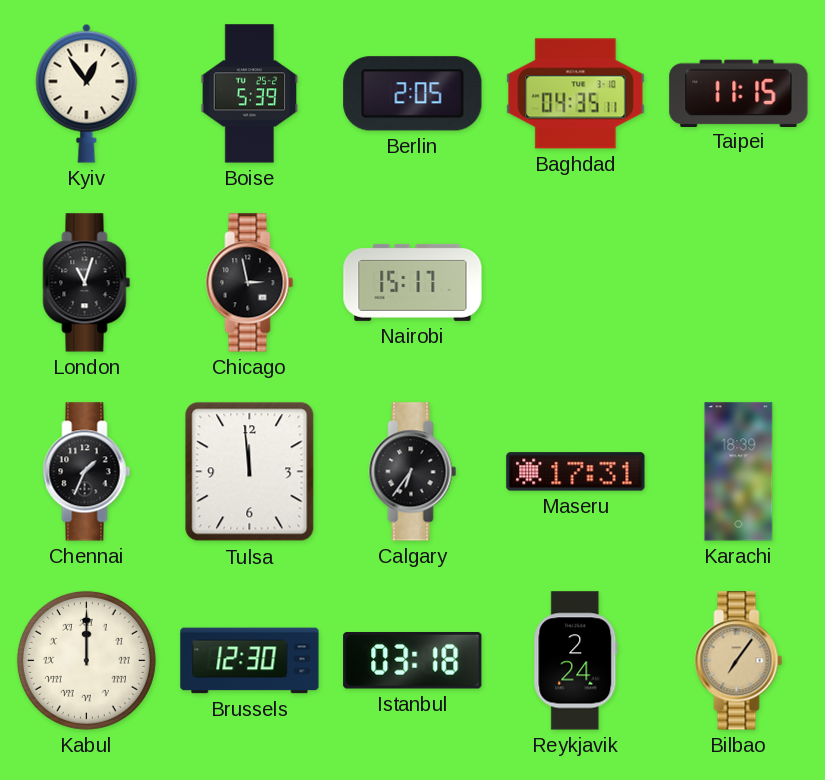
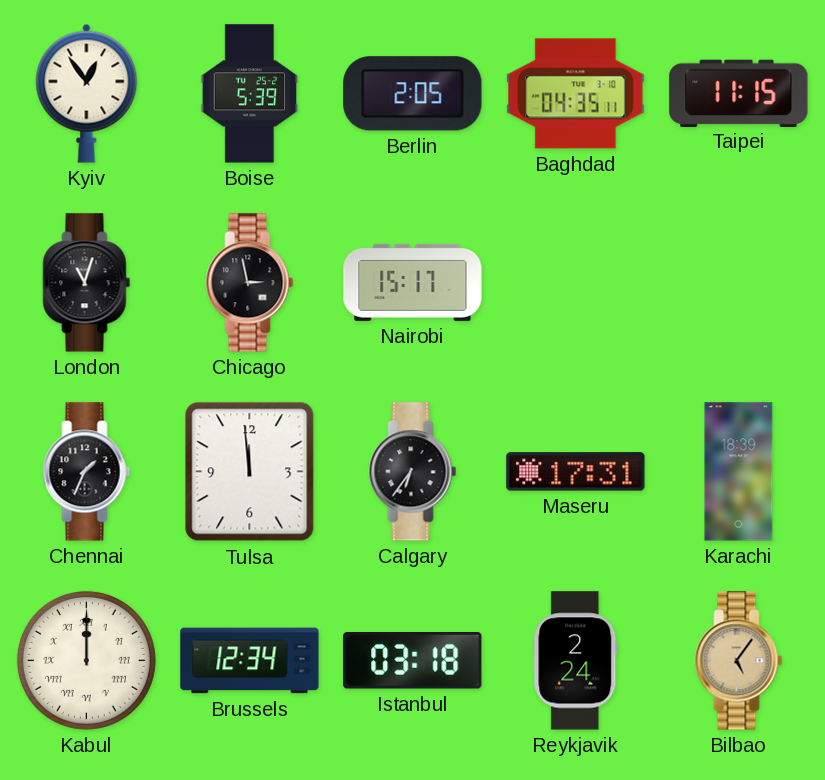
Brussels: 12:30 -> 12:34 (250, 661)
Bilbao: 7:06 -> 5:06 (739, 661)
